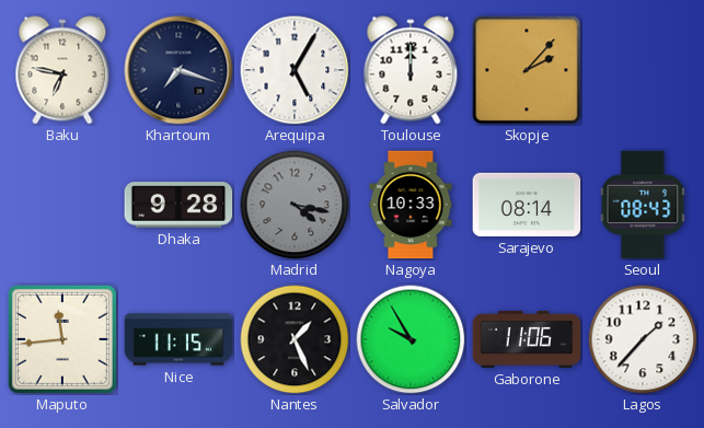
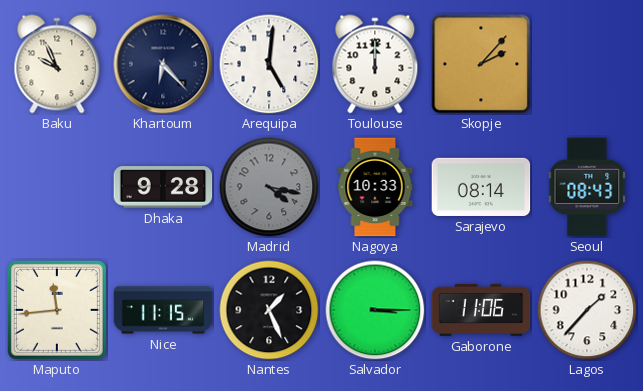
Baku: 6:47 -> 9:56 (57, 64)
Khartoum: 7:18 -> 6:23 (163, 64)
Arequipa: 5:05 -> 5:01 (269, 64)
Salvador: 9:55 -> 3:15 (375, 310)
